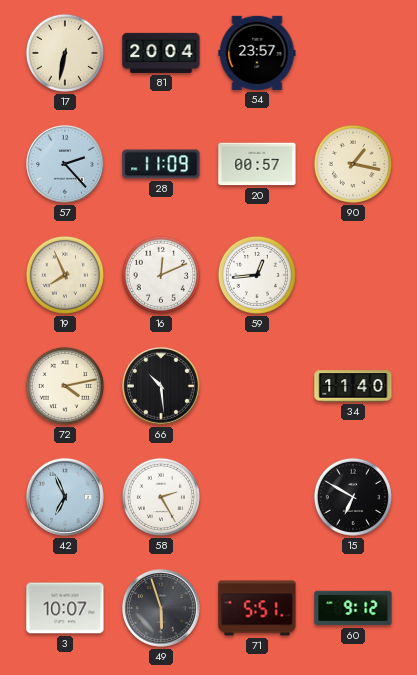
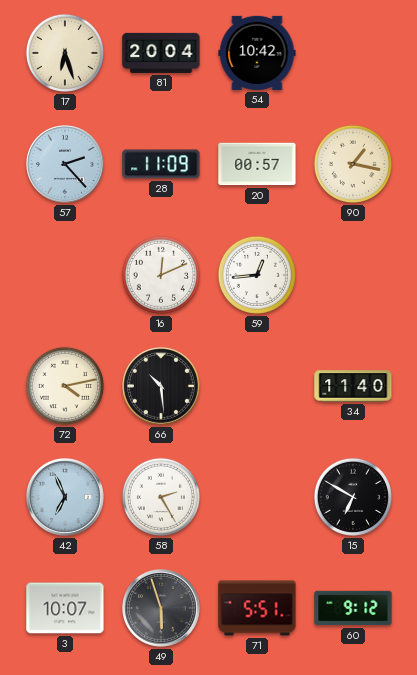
17: 6:32 -> 6:27 (65, 53)
54: 23:57 -> 10:42 (257, 53)
19: 7:56 -> none (65, 275)
